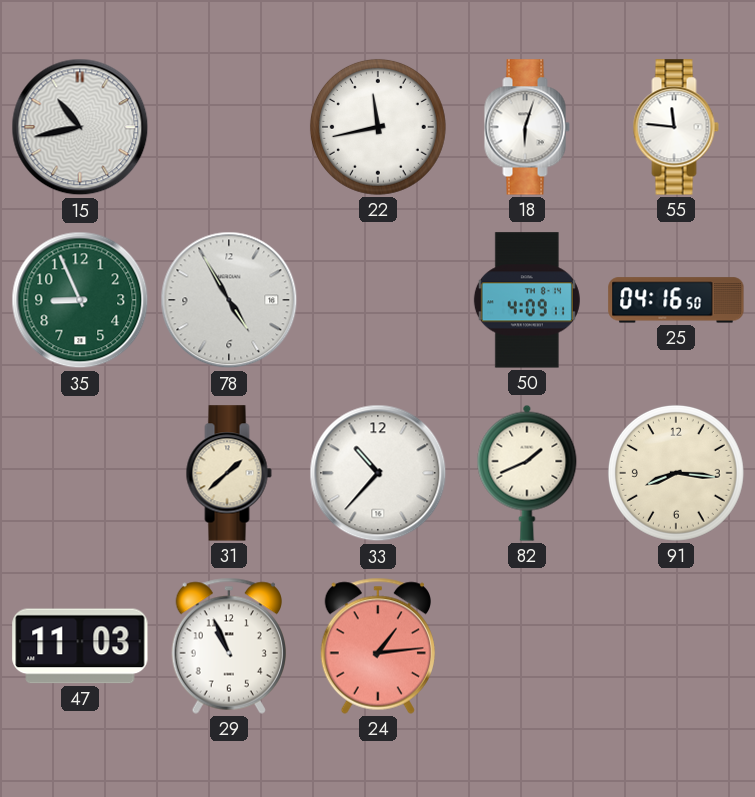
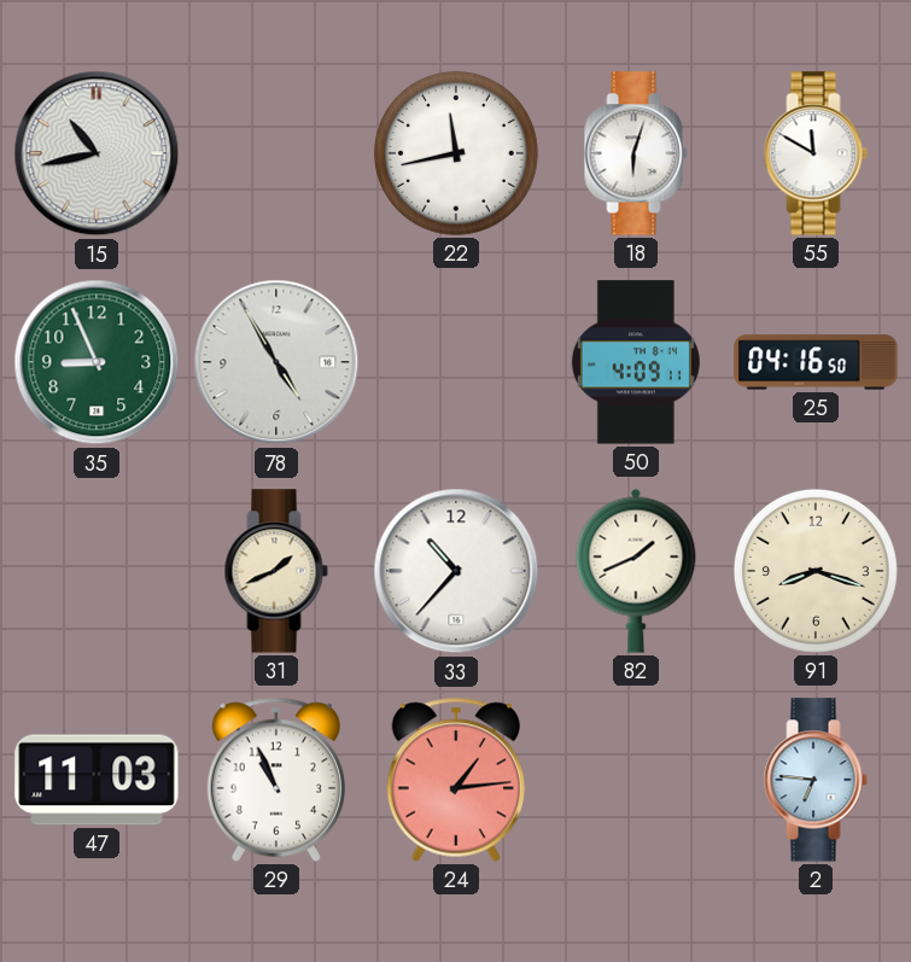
55: 11:46 -> 11:50 (816, 153)
31: 1:38 -> 1:41 (276, 571)
91: 8:16 -> 8:18 (816, 571)
2: none -> 6:46 (816, 780)
